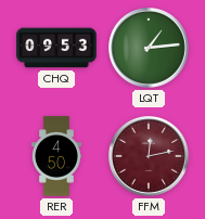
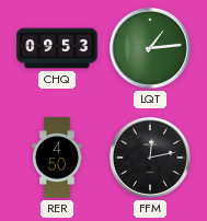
FFM dial: burgundy -> black (151, 159)
